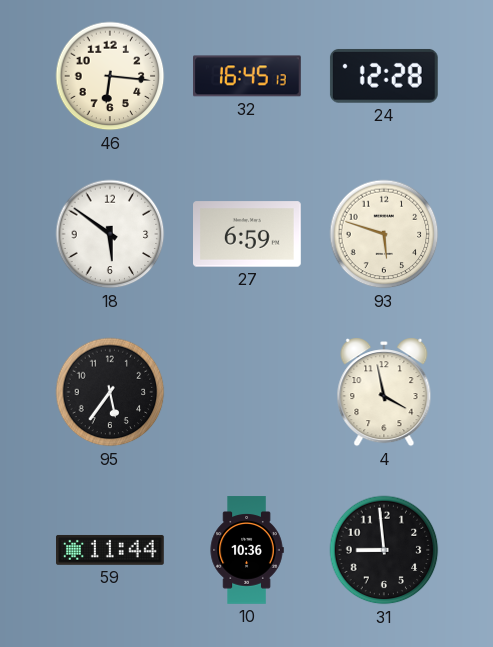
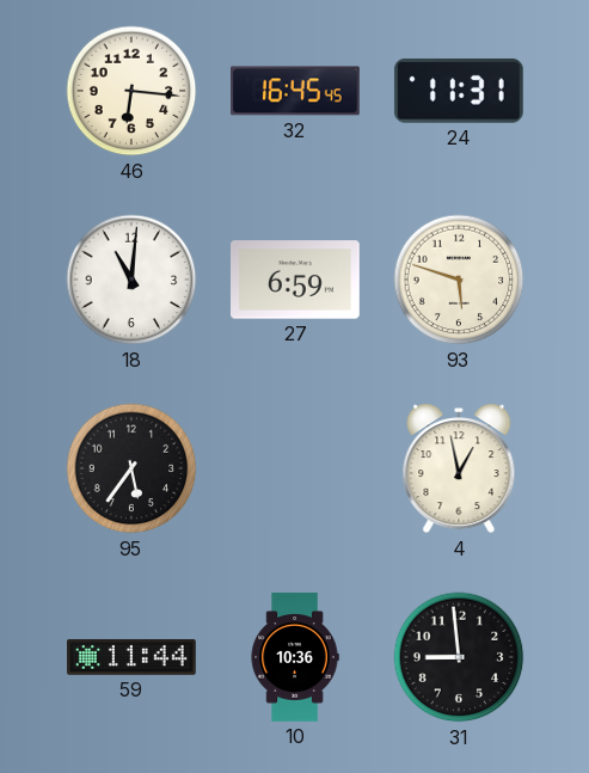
32: 16:45:13 -> 16:45:45 (296, 91)
24: 12:28 -> 11:31 (459, 91)
18: 5:51 -> 11:01 (131, 280)
4: 3:58 -> 12:58 (459, 468)
